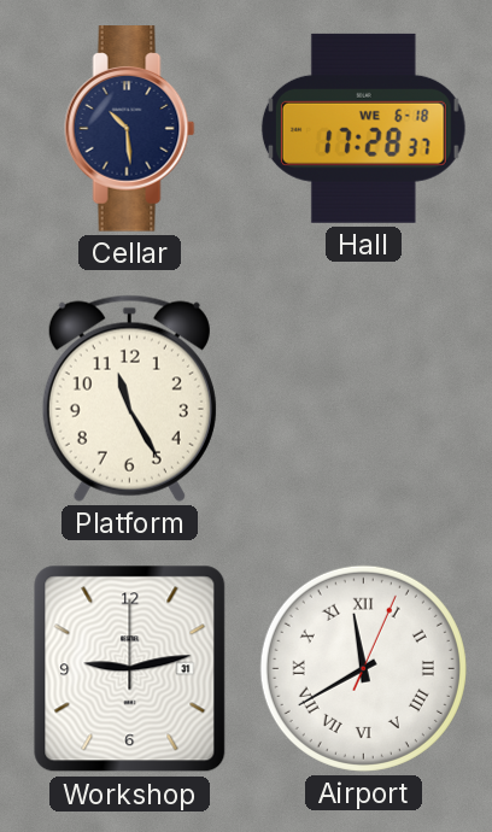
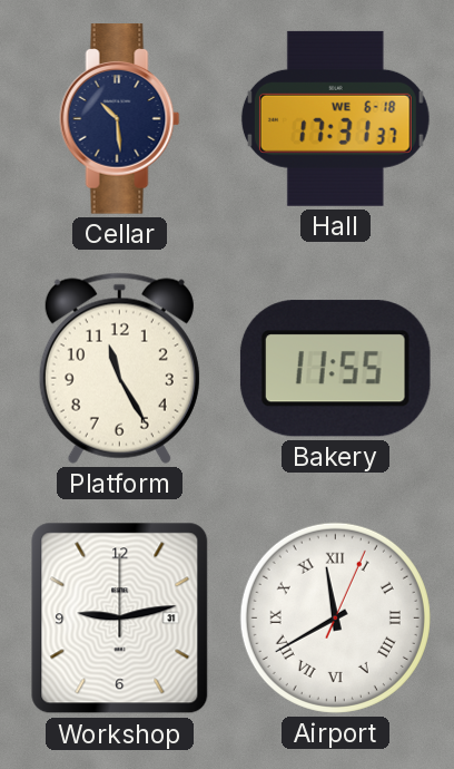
Hall: 17:28 -> 17:31 (335, 118)
Bakery: none -> 11:55 (335, 369)
